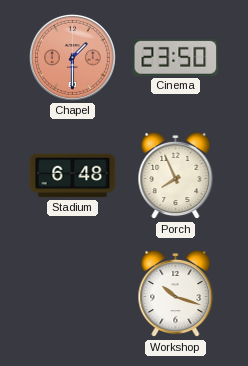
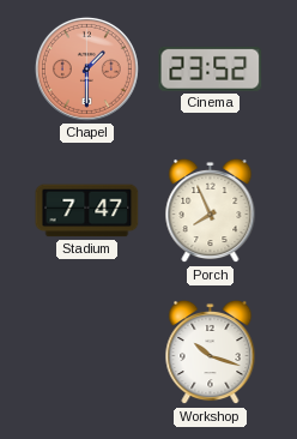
Cinema: 23:50 -> 23:52 (211, 68)
Stadium: 6:48 -> 7:47 (87, 211)
